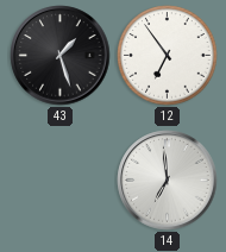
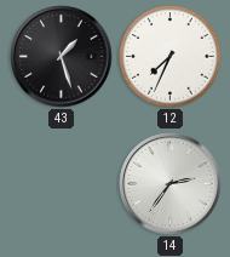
12: 6:54 -> 7:34 (171, 57)
14: 6:59 -> 2:36 (171, 184)
